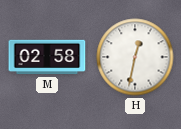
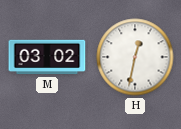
M: 02:58 -> 03:02 (47, 57)
